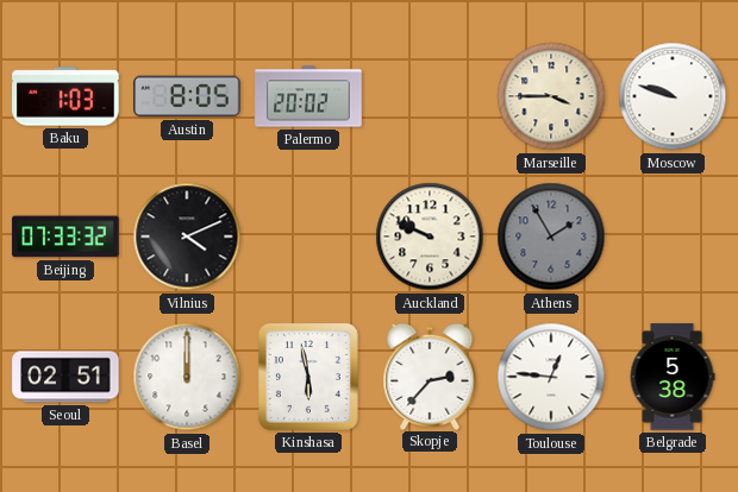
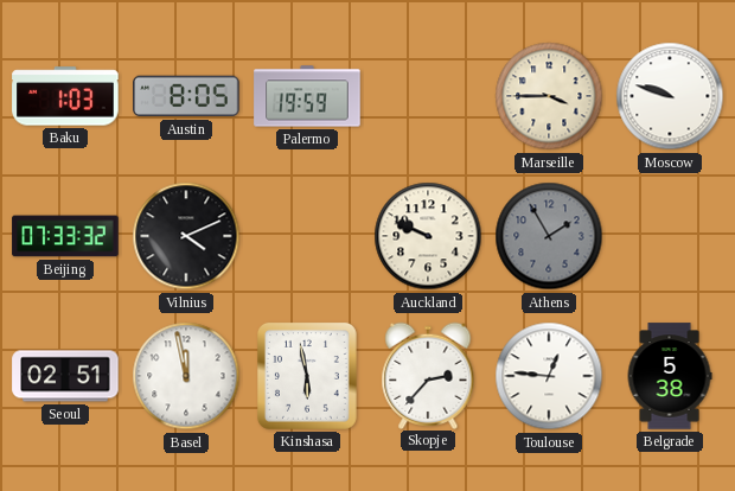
Palermo: 20:02 -> 19:59 (307, 96)
Basel: 12:00 -> 11:58 (186, 376)
